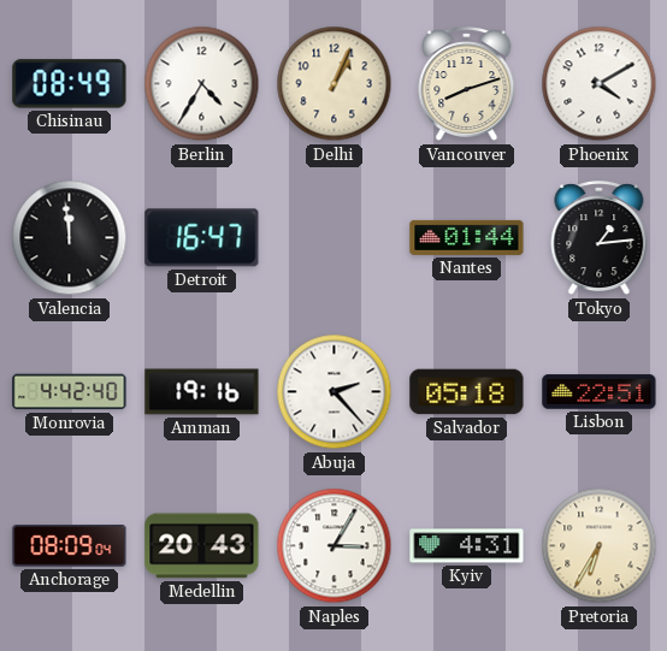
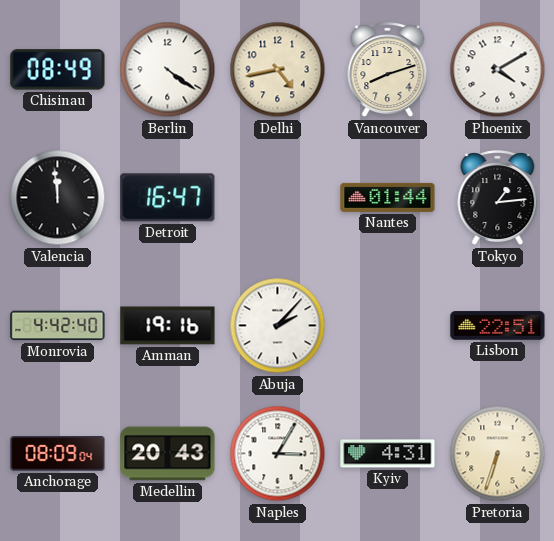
Berlin: 4:35 -> 4:21 (168, 70)
Delhi: 1:04 -> 4:43 (278, 70)
Abuja: 2:23 -> 2:07 (278, 326)
Salvador: 05:18 -> none (467, 392)
Pretoria: 6:35 -> 6:33 (498, 454)
